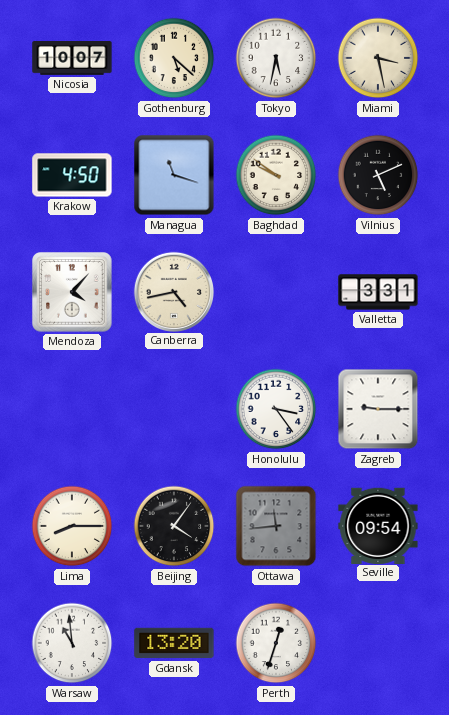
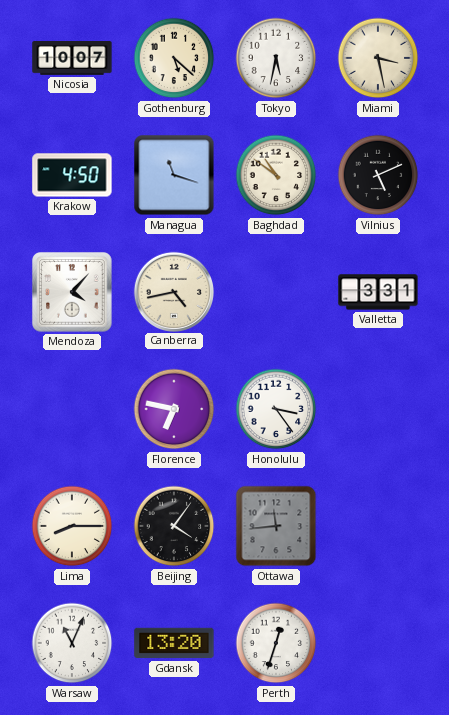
Baghdad: 9:51 -> 10:51 (276, 175)
Florence: none -> 6:47 (174, 409)
Zagreb: 9:15 -> none (378, 409)
Seville: 09:54 -> none (378, 525)
Warsaw: 10:59 -> 11:04 (72, 643)
